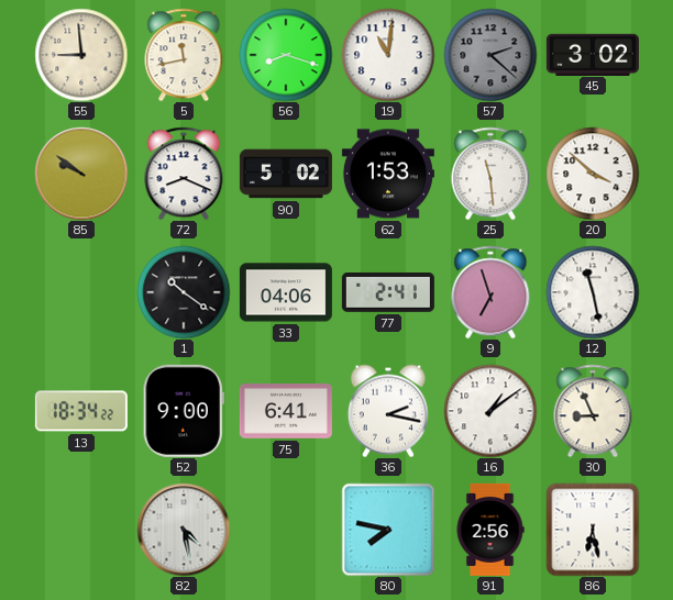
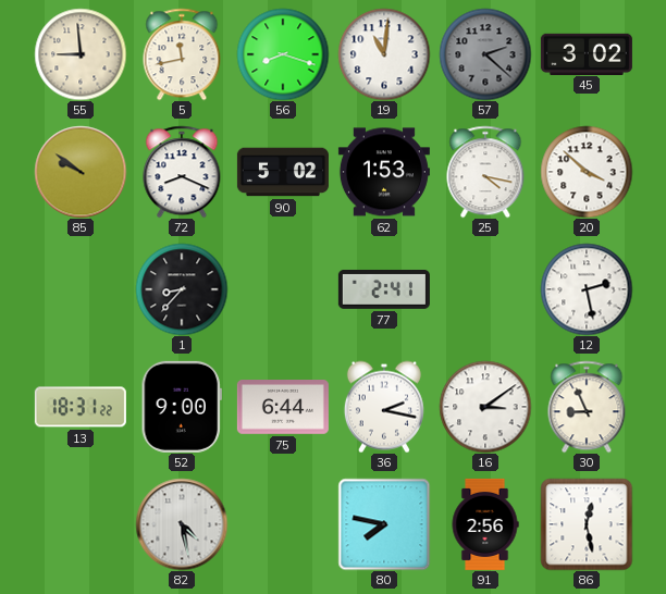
25: 11:29 -> 4:17 (485, 172)
1: 10:21 -> 8:37 (182, 289)
33: 04:06 -> none (286, 292)
9: 6:57 -> none (490, 292)
12: 11:28 -> 2:28 (587, 289)
13: 18:34 -> 18:31 (81, 407)
75: 6:41 -> 6:44 (283, 408)
16: 1:09 -> 3:09 (485, 407)
86: 6:28 -> 12:28 (587, 524)
